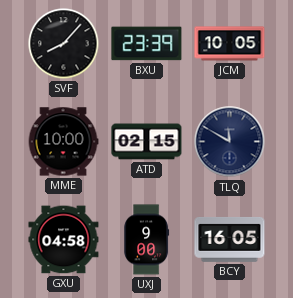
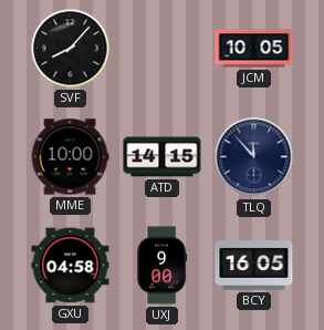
BXU: 23:39 -> none (147, 44)
ATD: 02:15 -> 14:15 (163, 157)
TLQ: 11:50 -> 11:53 (254, 157)
